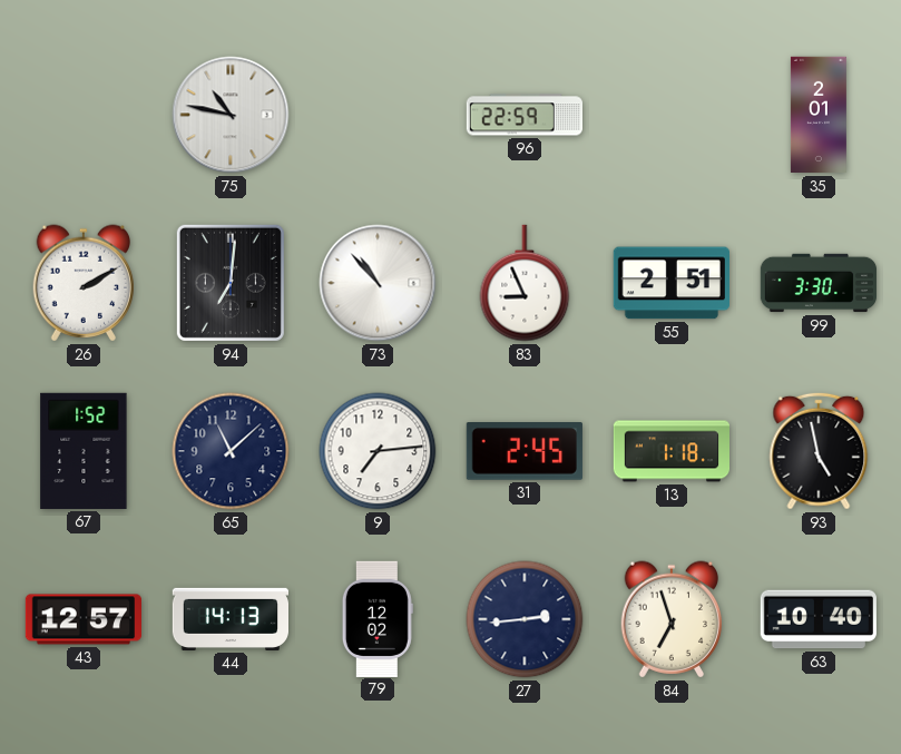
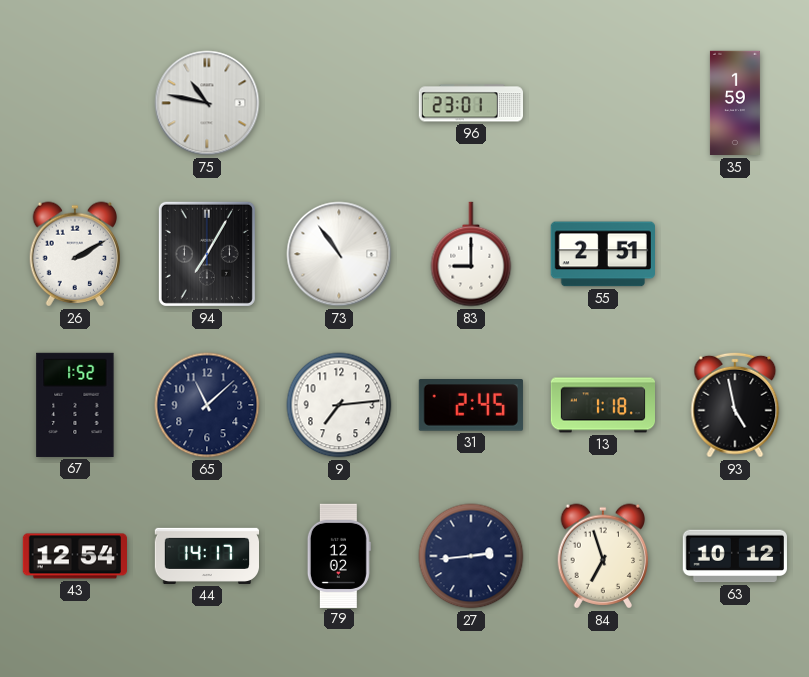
96: 22:59 -> 23:01 (470, 103)
35: 2:01 -> 1:59 (735, 103)
94: 7:01 -> 7:05 (207, 254)
73: 10:53 -> 10:54 (339, 254)
83: 8:56 -> 9:00 (471, 254)
99: 3:30 -> none (819, 283)
43: 12:57 -> 12:54 (74, 556)
44: 14:13 -> 14:17 (206, 556)
63: 10:40 -> 10:12 (735, 556)
